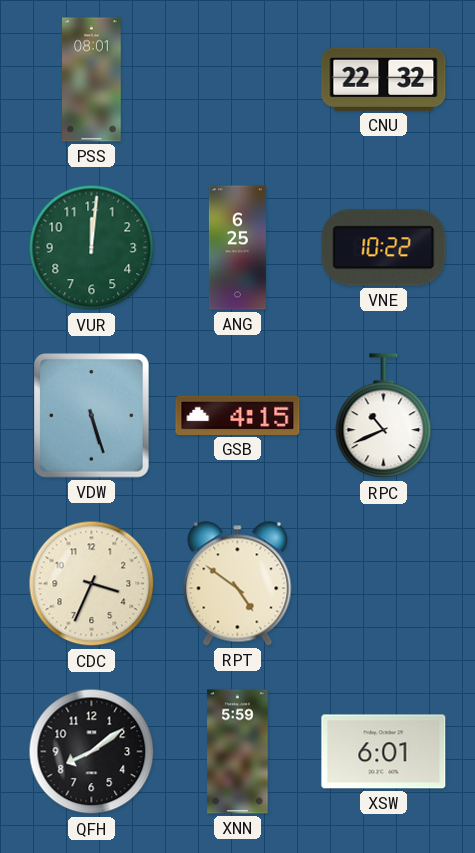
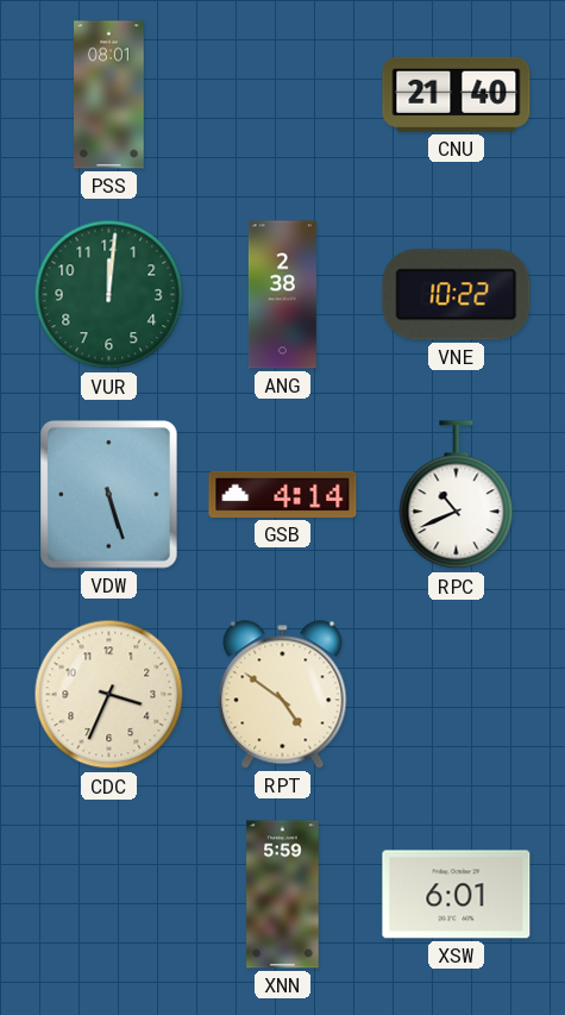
CNU: 22:32 -> 21:40 (457, 94)
ANG: 6:25 -> 2:38 (282, 295)
GSB: 4:15 -> 4:14 (283, 494)
QFH: 8:09 -> none (92, 752)
